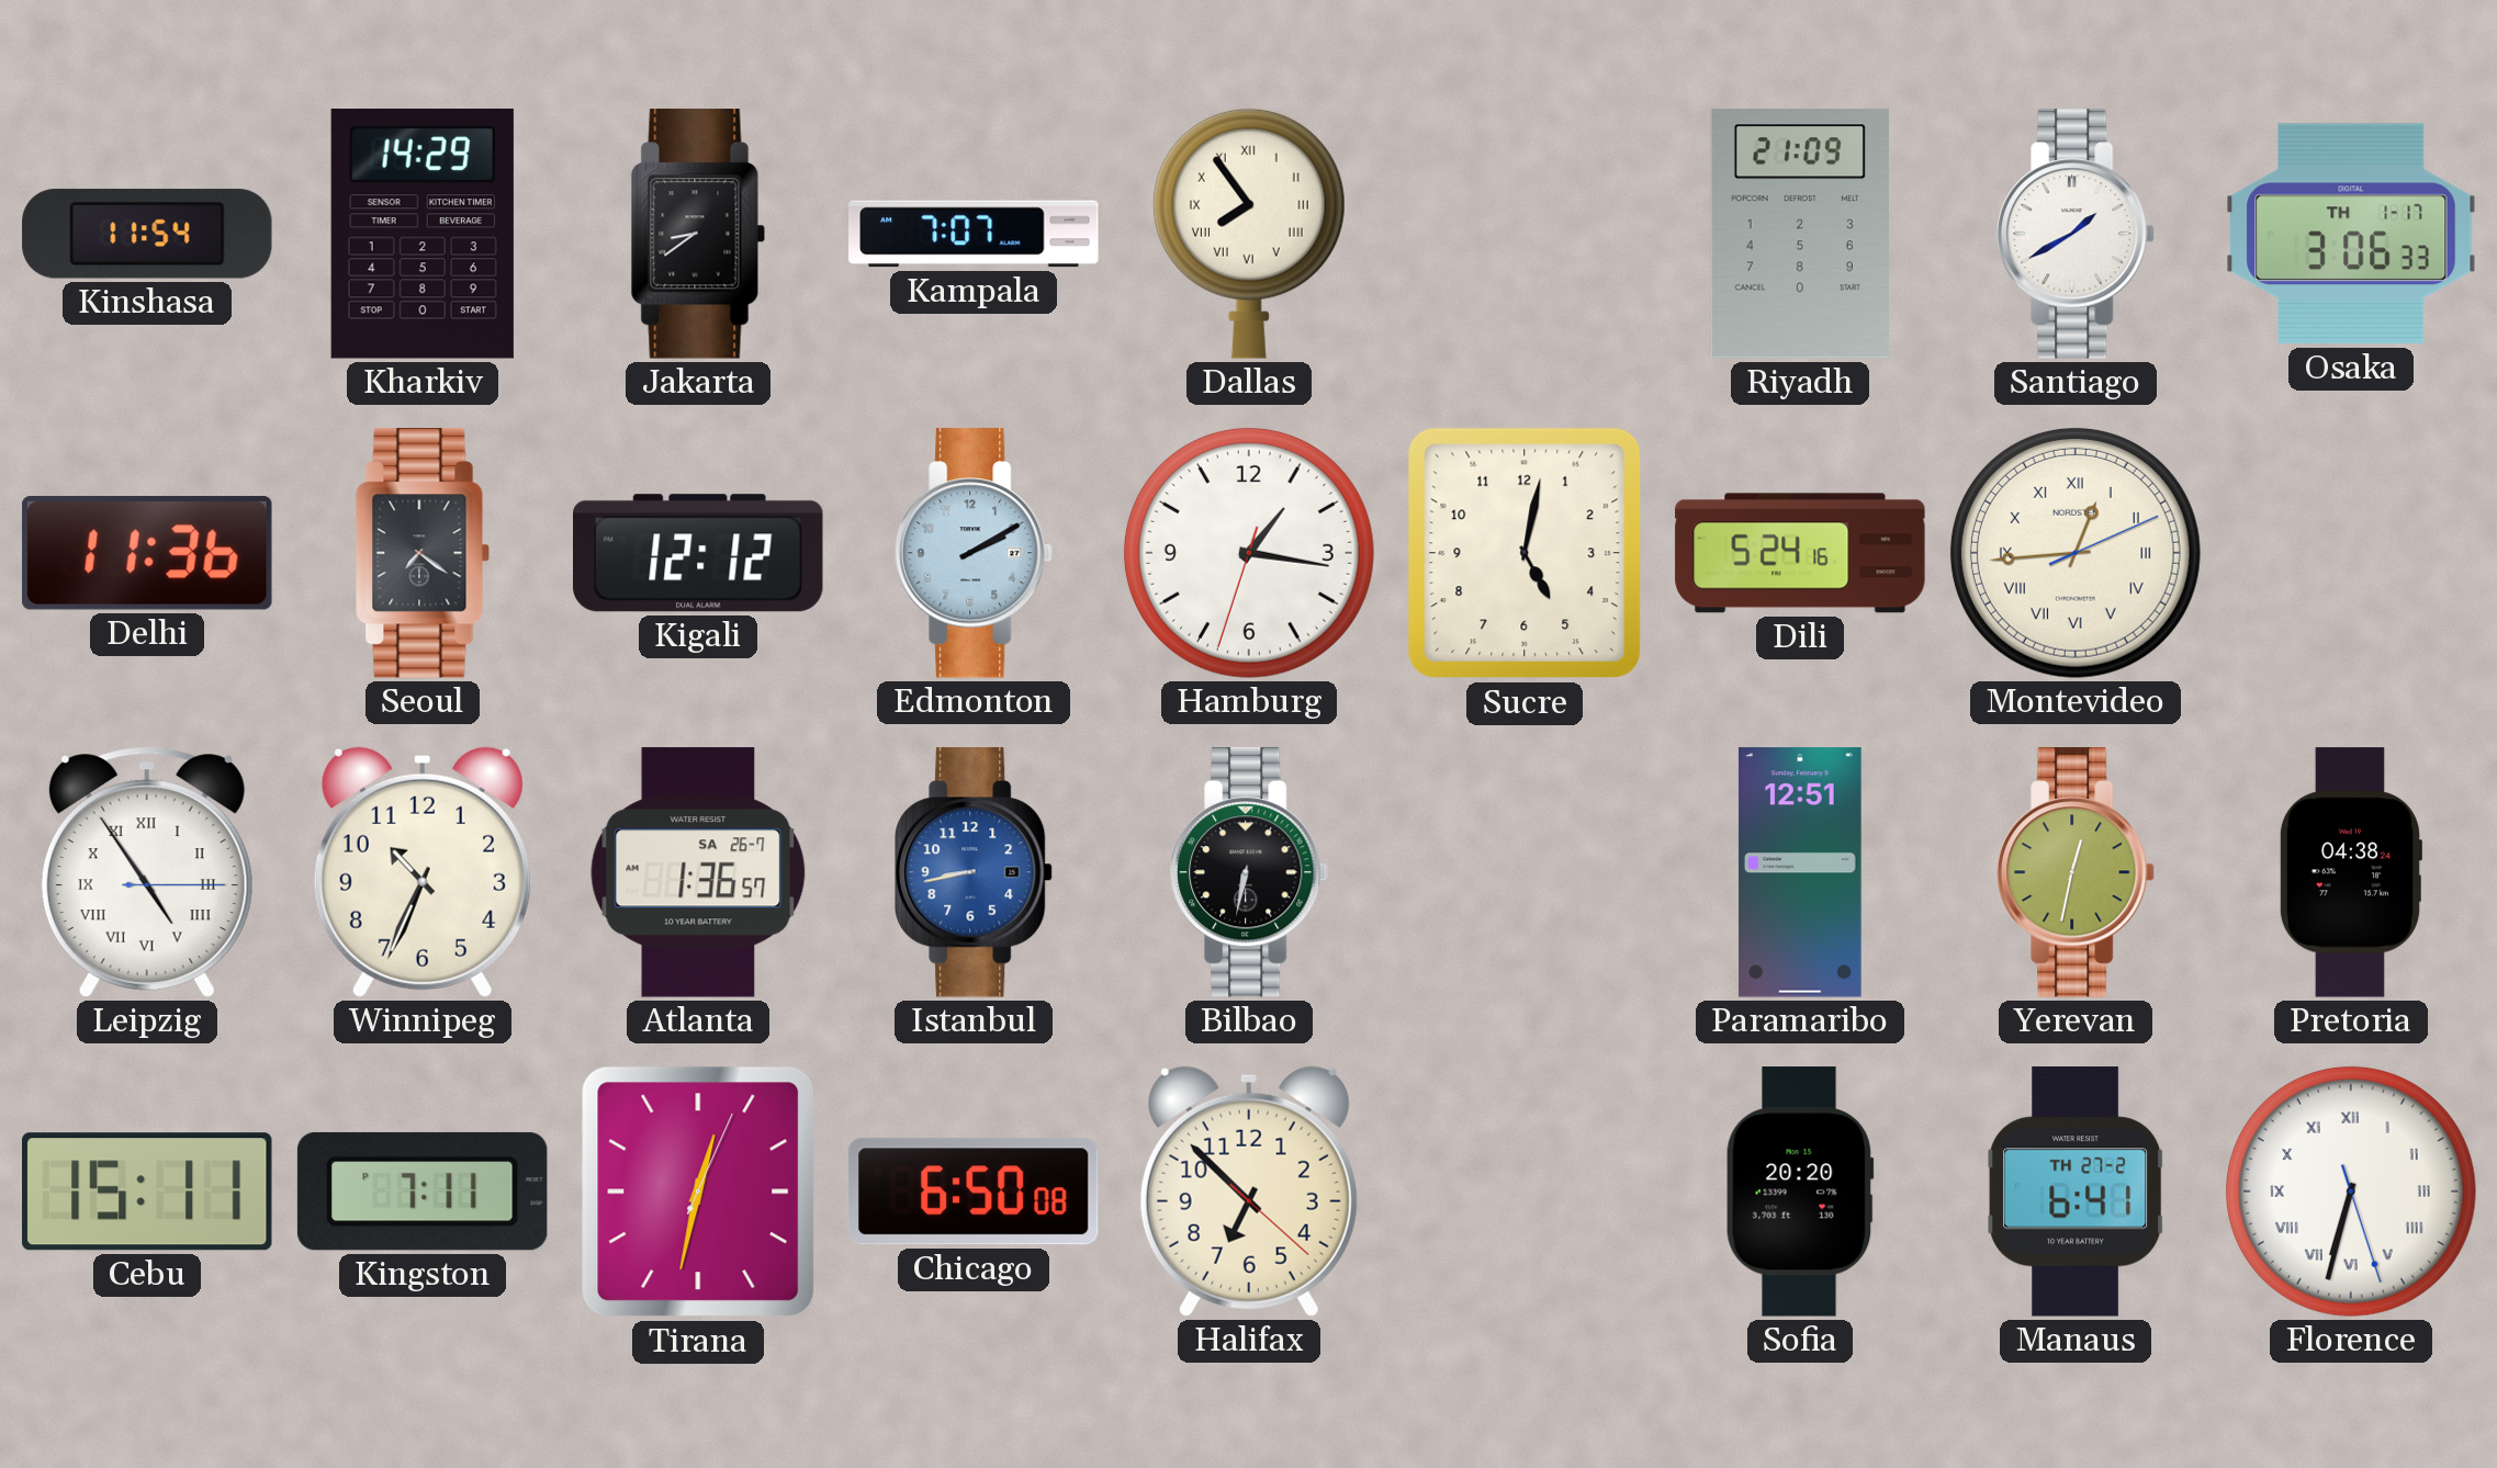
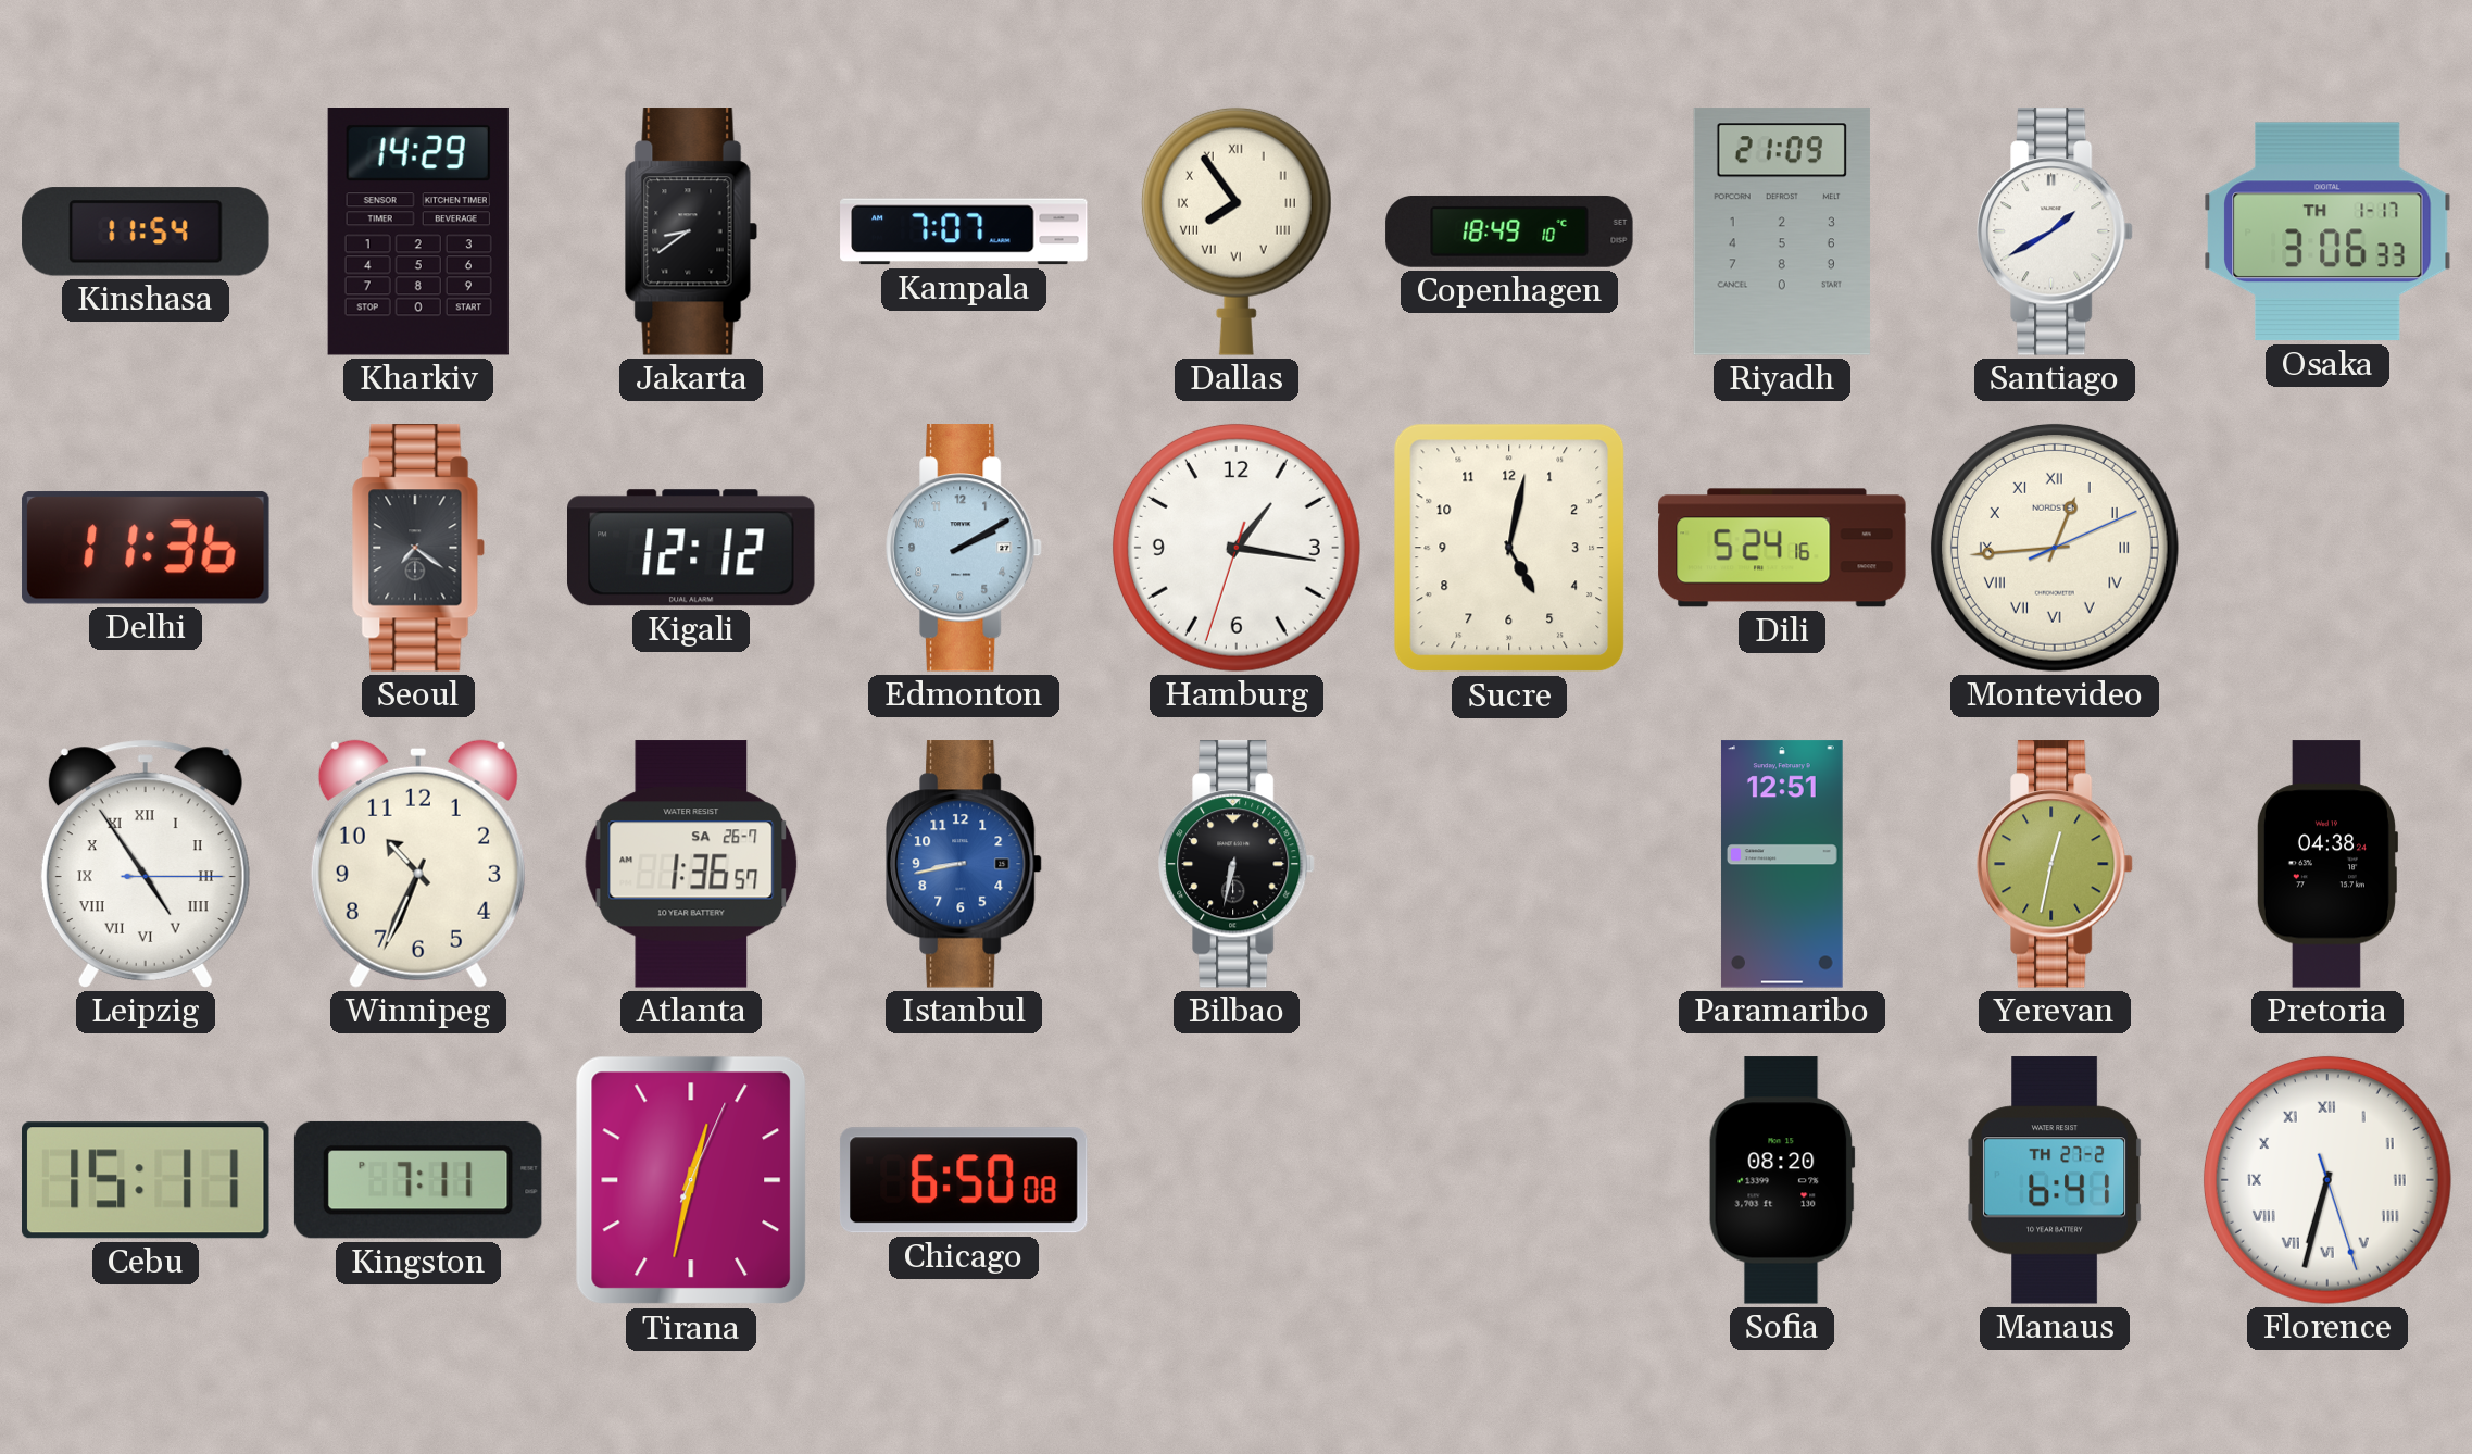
Copenhagen: none -> 18:49 (1509, 231)
Halifax: 6:52 -> none (1249, 1192)
Sofia: 20:20 -> 08:20 (1782, 1180)
